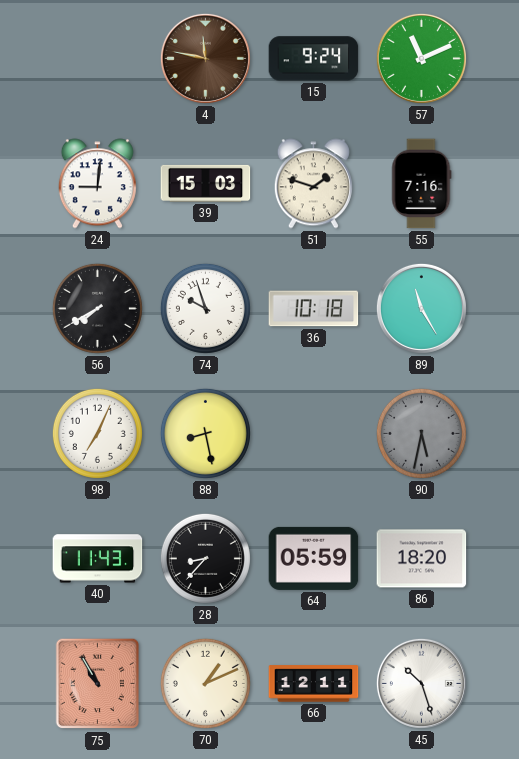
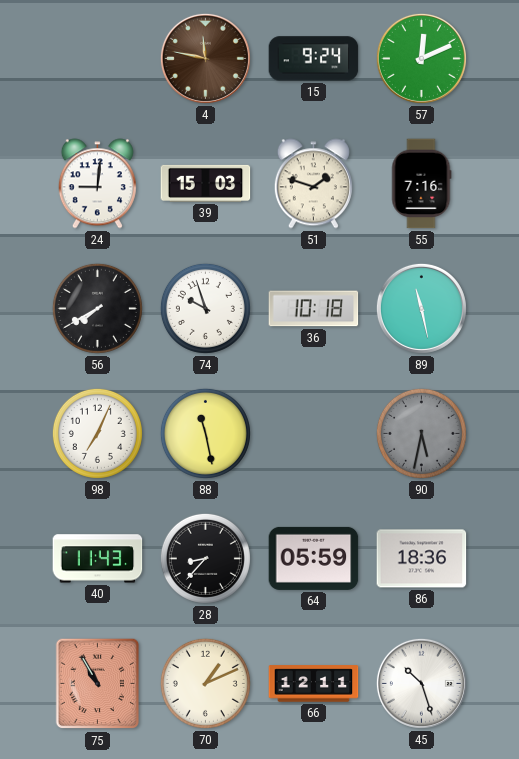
57: 11:11 -> 12:11 (421, 58)
89: 11:25 -> 11:28 (421, 308)
88: 8:28 -> 11:28 (205, 433)
86: 18:20 -> 18:36 (422, 559)
